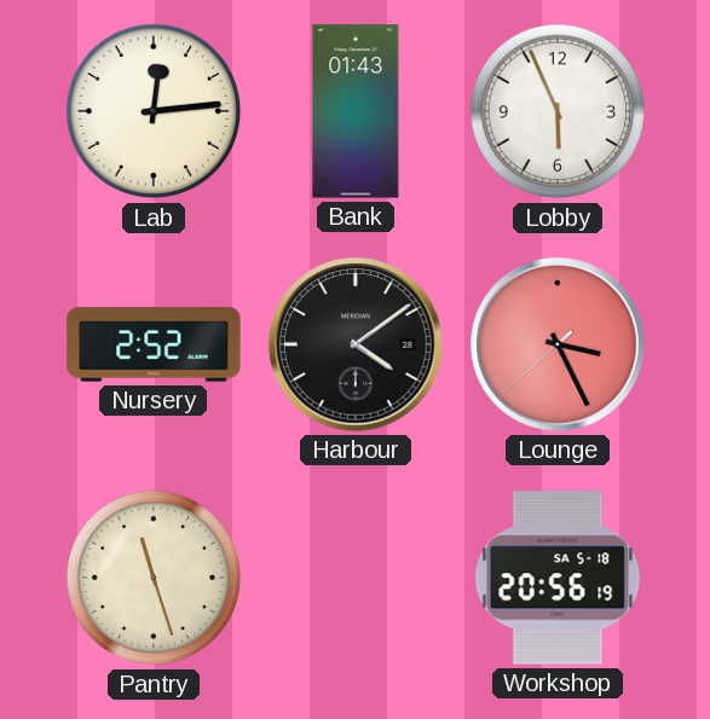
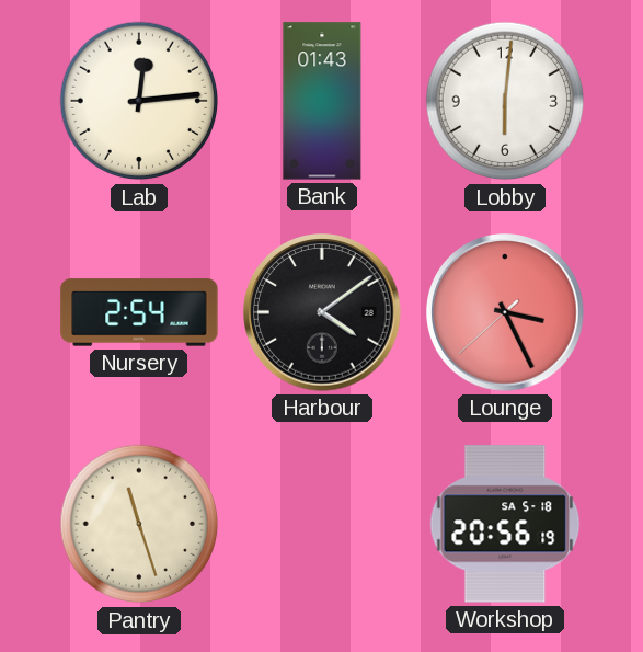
Lobby: 5:56 -> 6:01 (505, 101)
Nursery: 2:52 -> 2:54 (139, 312)
